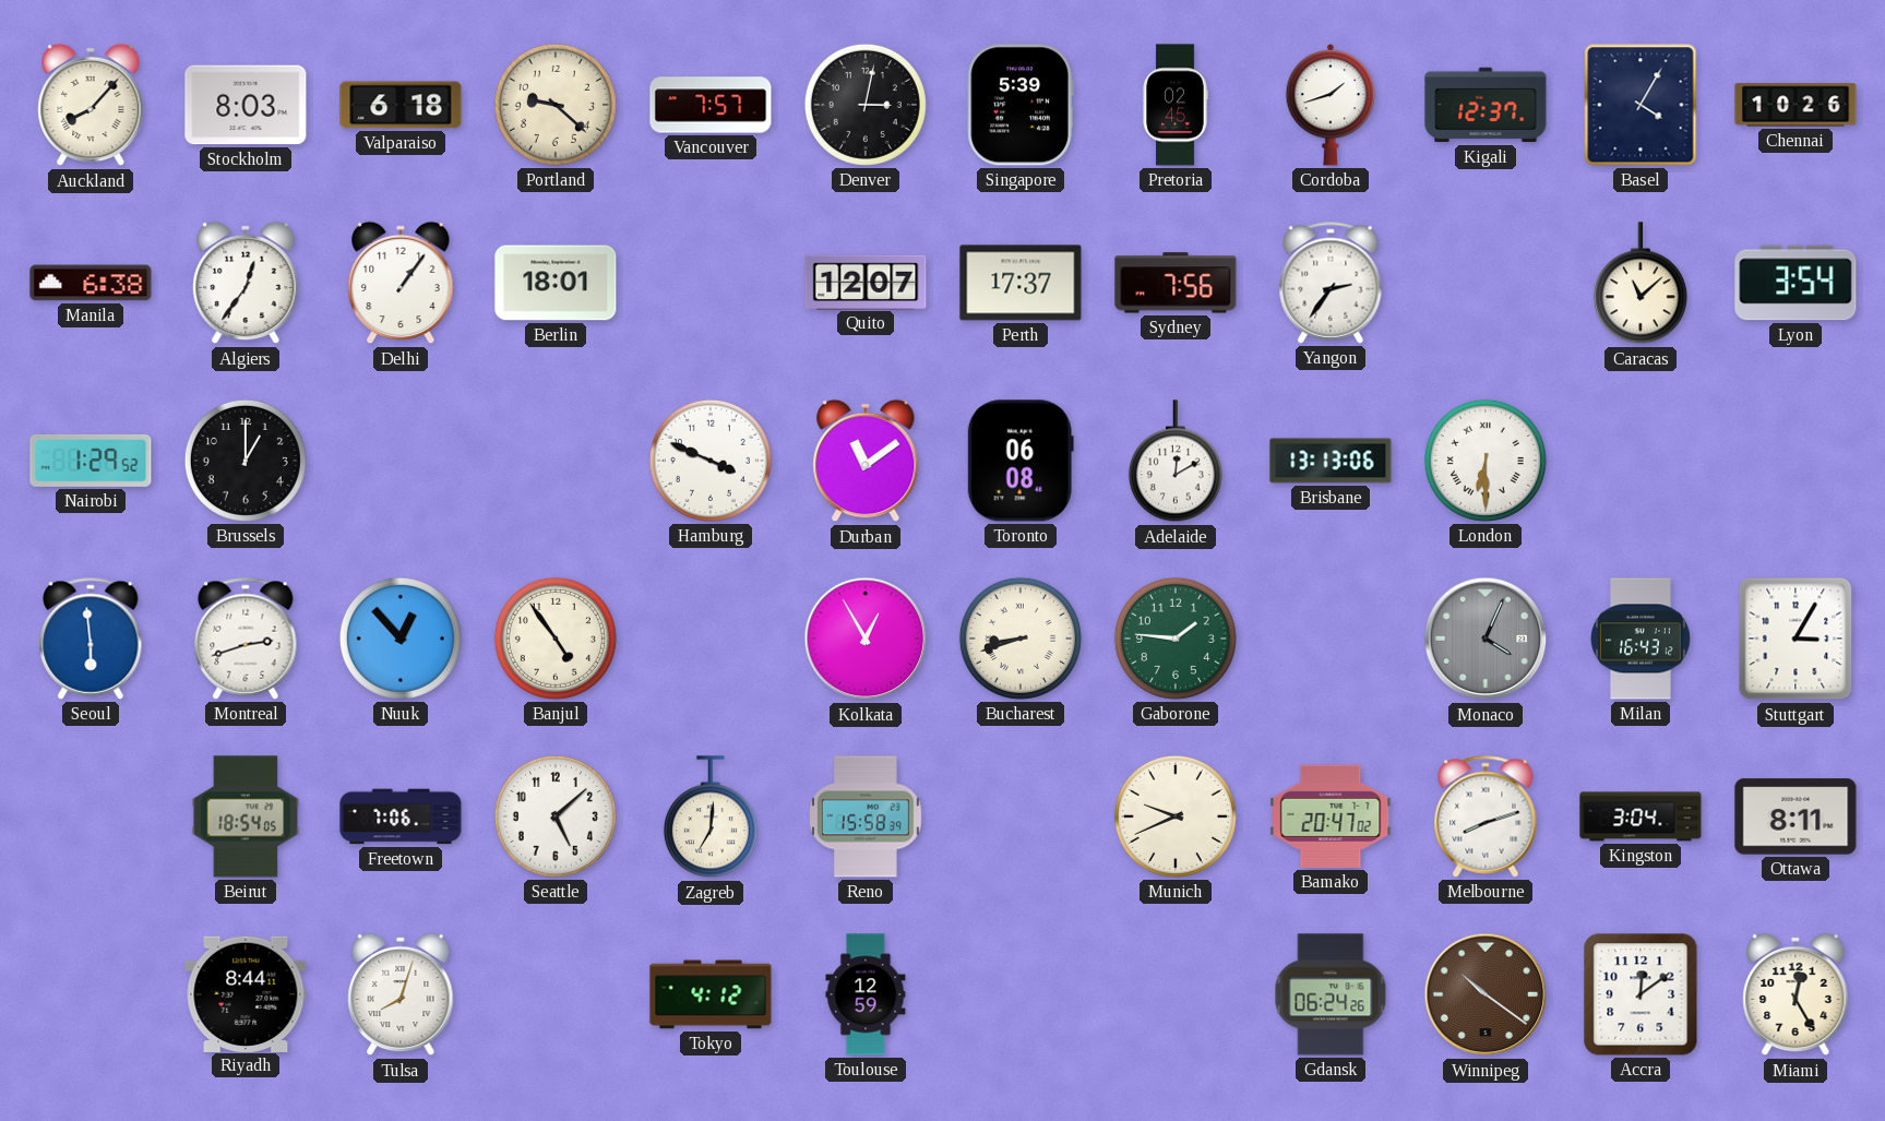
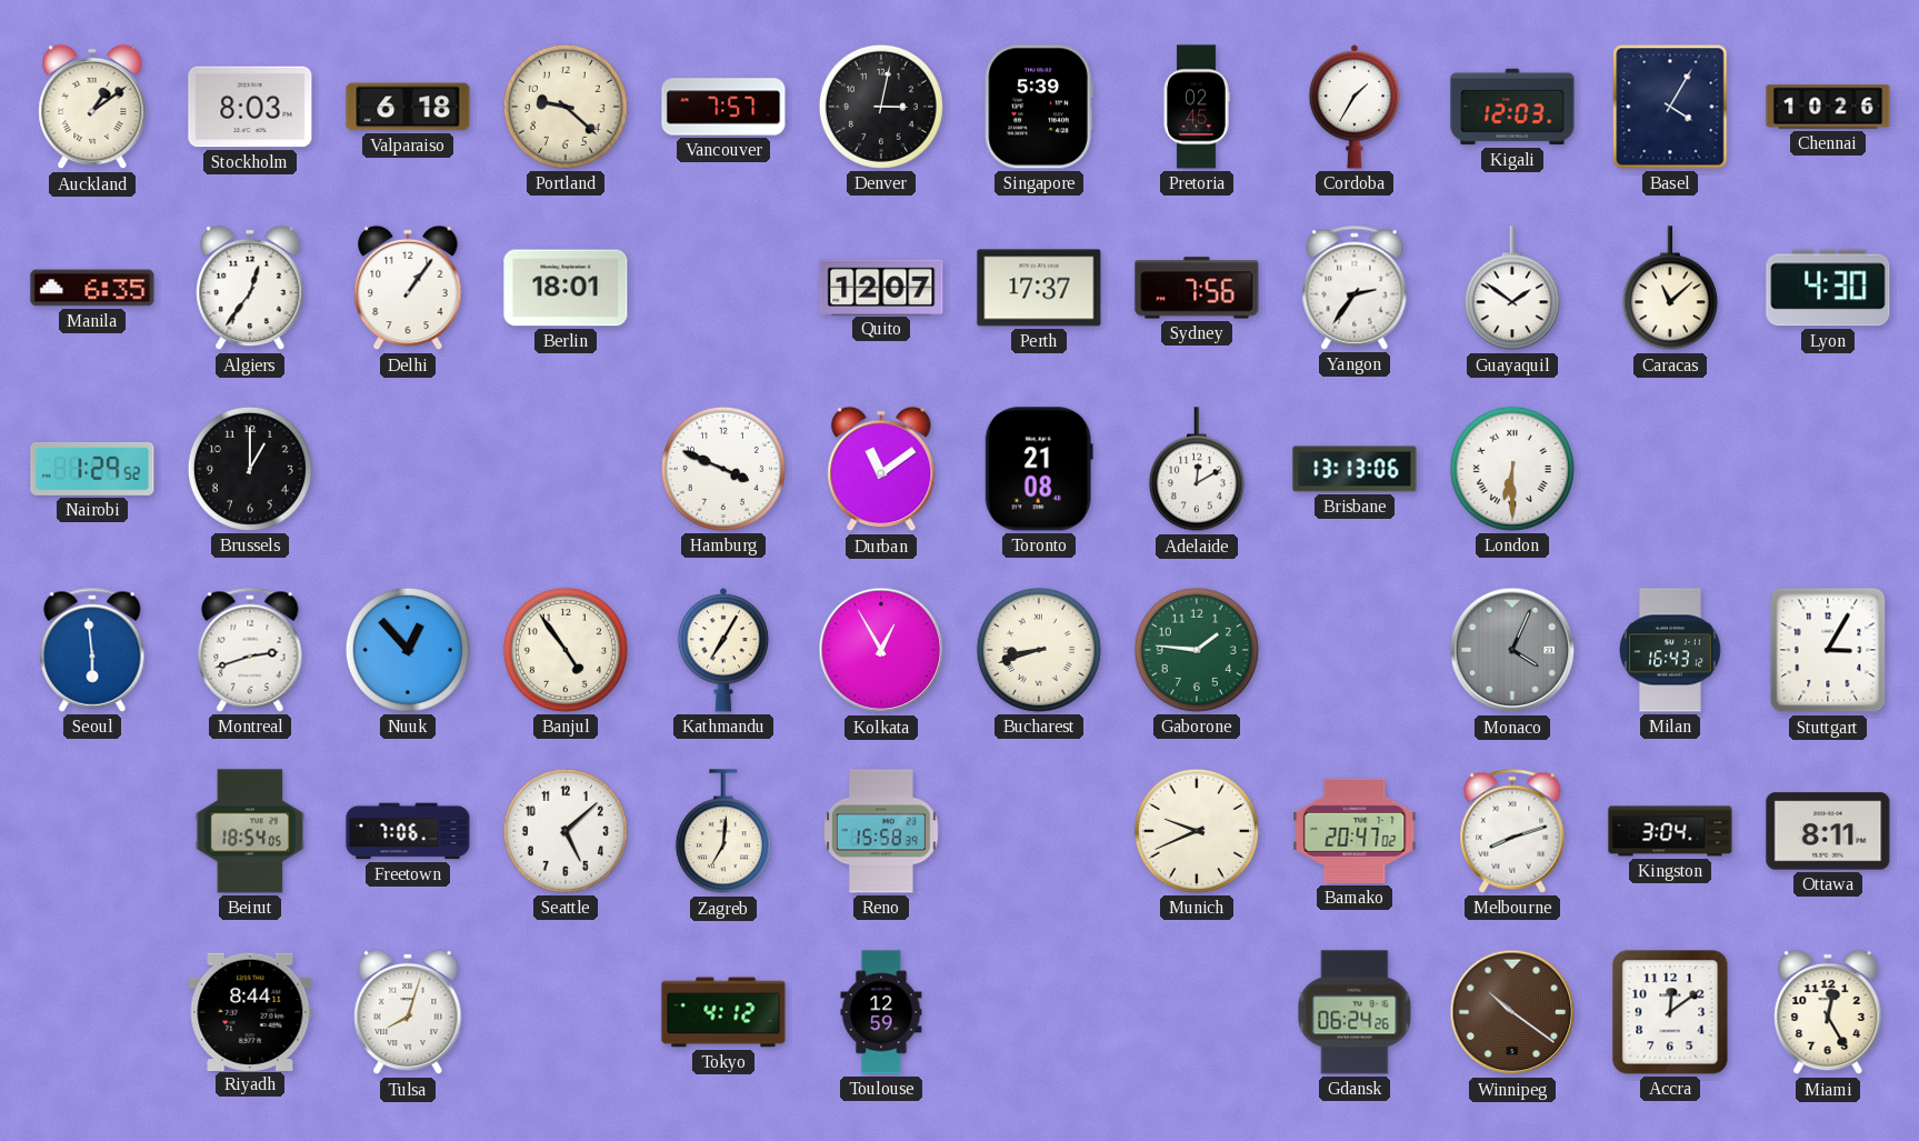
Auckland: 8:07 -> 1:09 (92, 107)
Cordoba: 1:42 -> 1:35 (1355, 107)
Kigali: 12:37 -> 12:03 (1512, 107)
Manila: 6:38 -> 6:35 (92, 288)
Guayaquil: none -> 1:51 (1512, 289)
Lyon: 3:54 -> 4:30 (1828, 288)
Toronto: 06:08 -> 21:08 (1039, 469)
Kathmandu: none -> 7:05 (723, 650)
